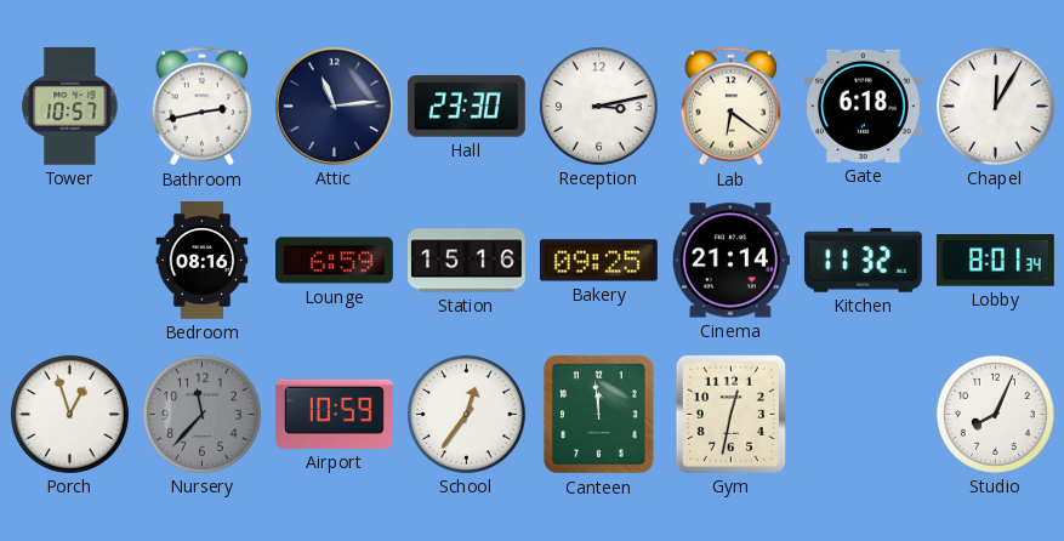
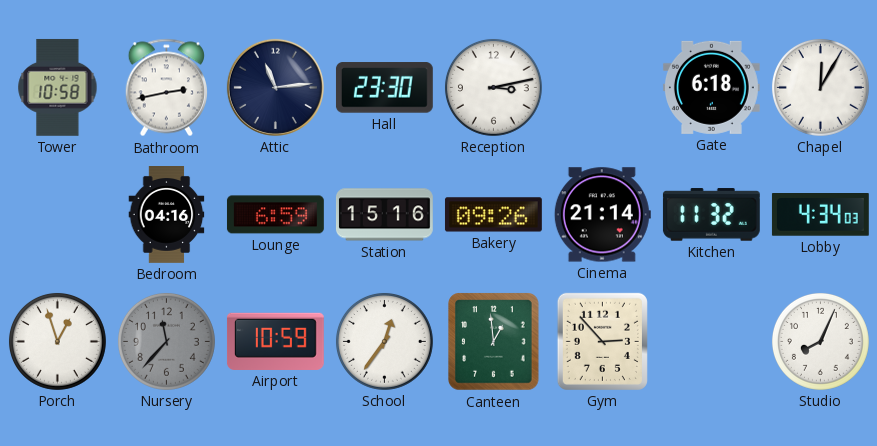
Tower: 10:57 -> 10:58 (58, 87)
Lab: 6:21 -> none (730, 107)
Bedroom: 08:16 -> 04:16 (167, 215)
Bakery: 09:25 -> 09:26 (493, 215)
Lobby: 8:01 -> 4:34 (820, 215)
Canteen: 11:59 -> 12:59 (494, 342)
Gym: 12:32 -> 2:53 (602, 341)
